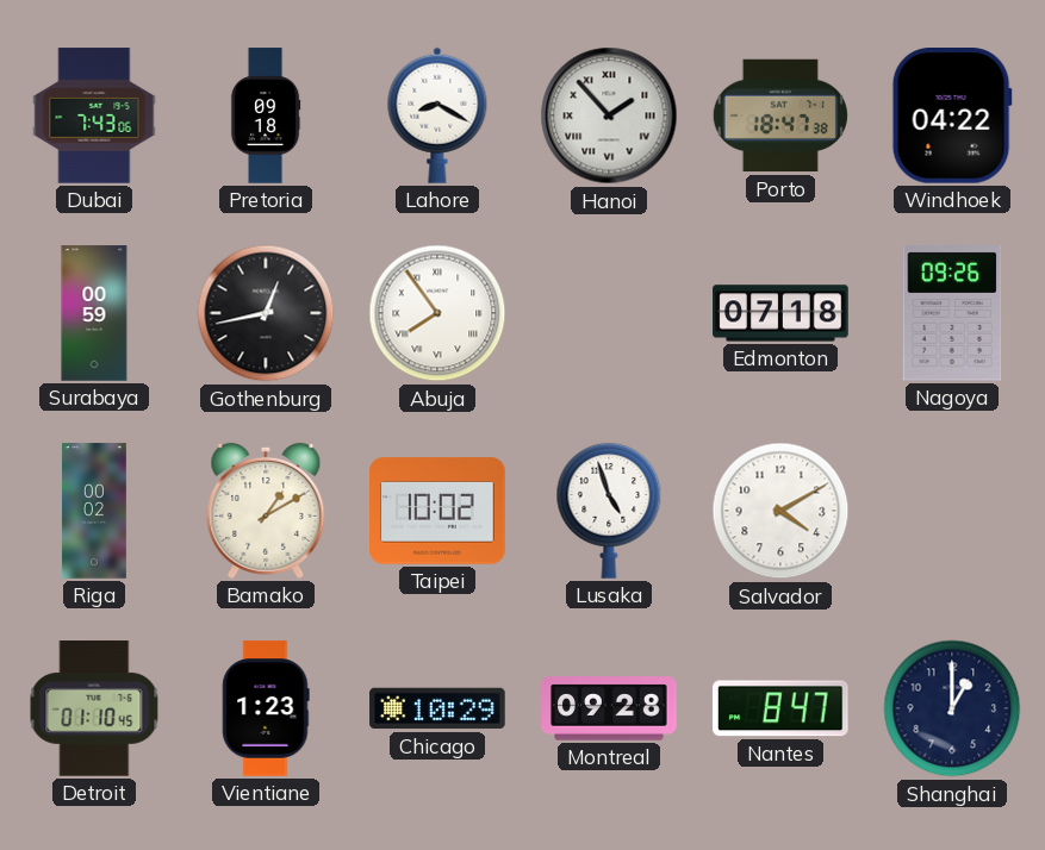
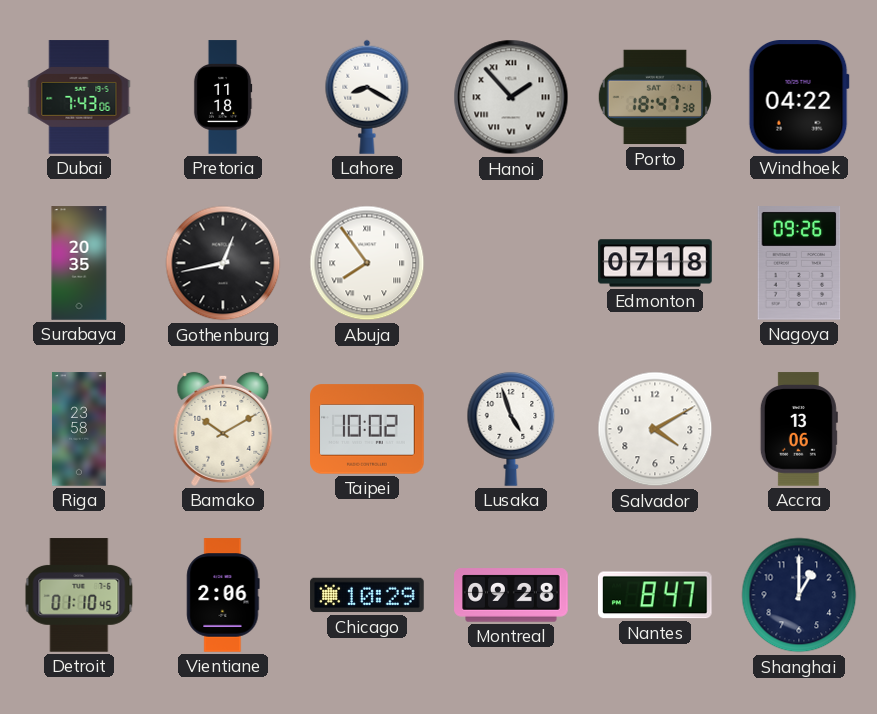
Pretoria: 09:18 -> 11:18 (223, 97)
Surabaya: 00:59 -> 20:35 (79, 263)
Riga: 00:02 -> 23:58 (79, 429)
Bamako: 1:10 -> 10:10 (223, 429)
Accra: none -> 13:06 (799, 429)
Vientiane: 1:23 -> 2:06 (223, 595)
